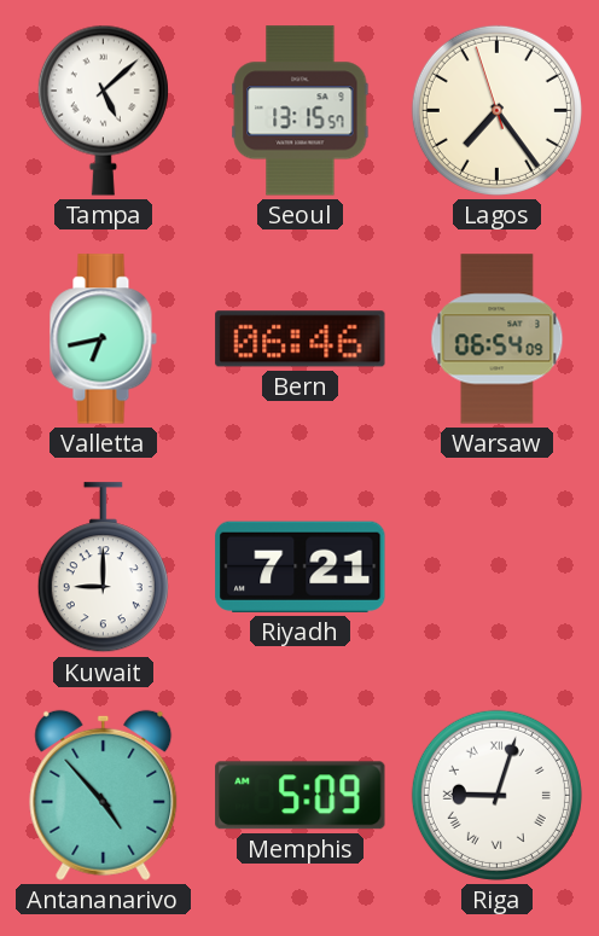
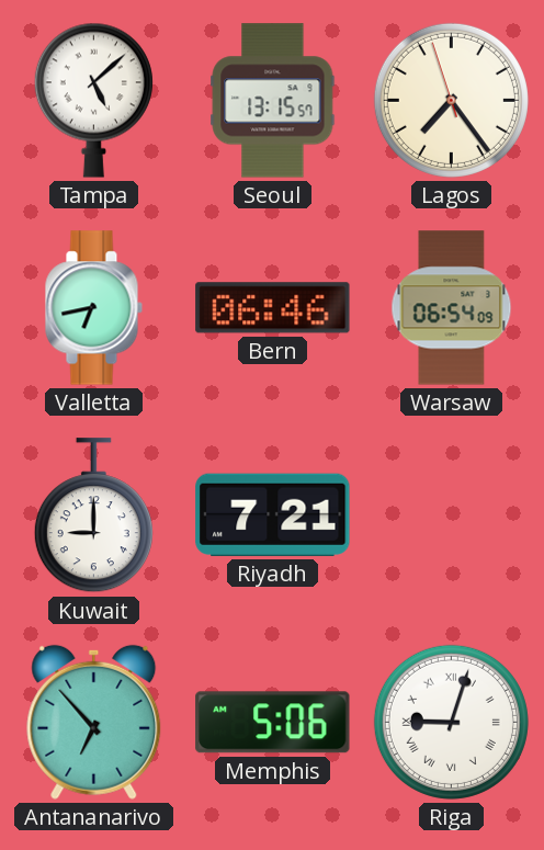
Antananarivo: 4:53 -> 6:53 (94, 722)
Memphis: 5:09 -> 5:06 (273, 723)
